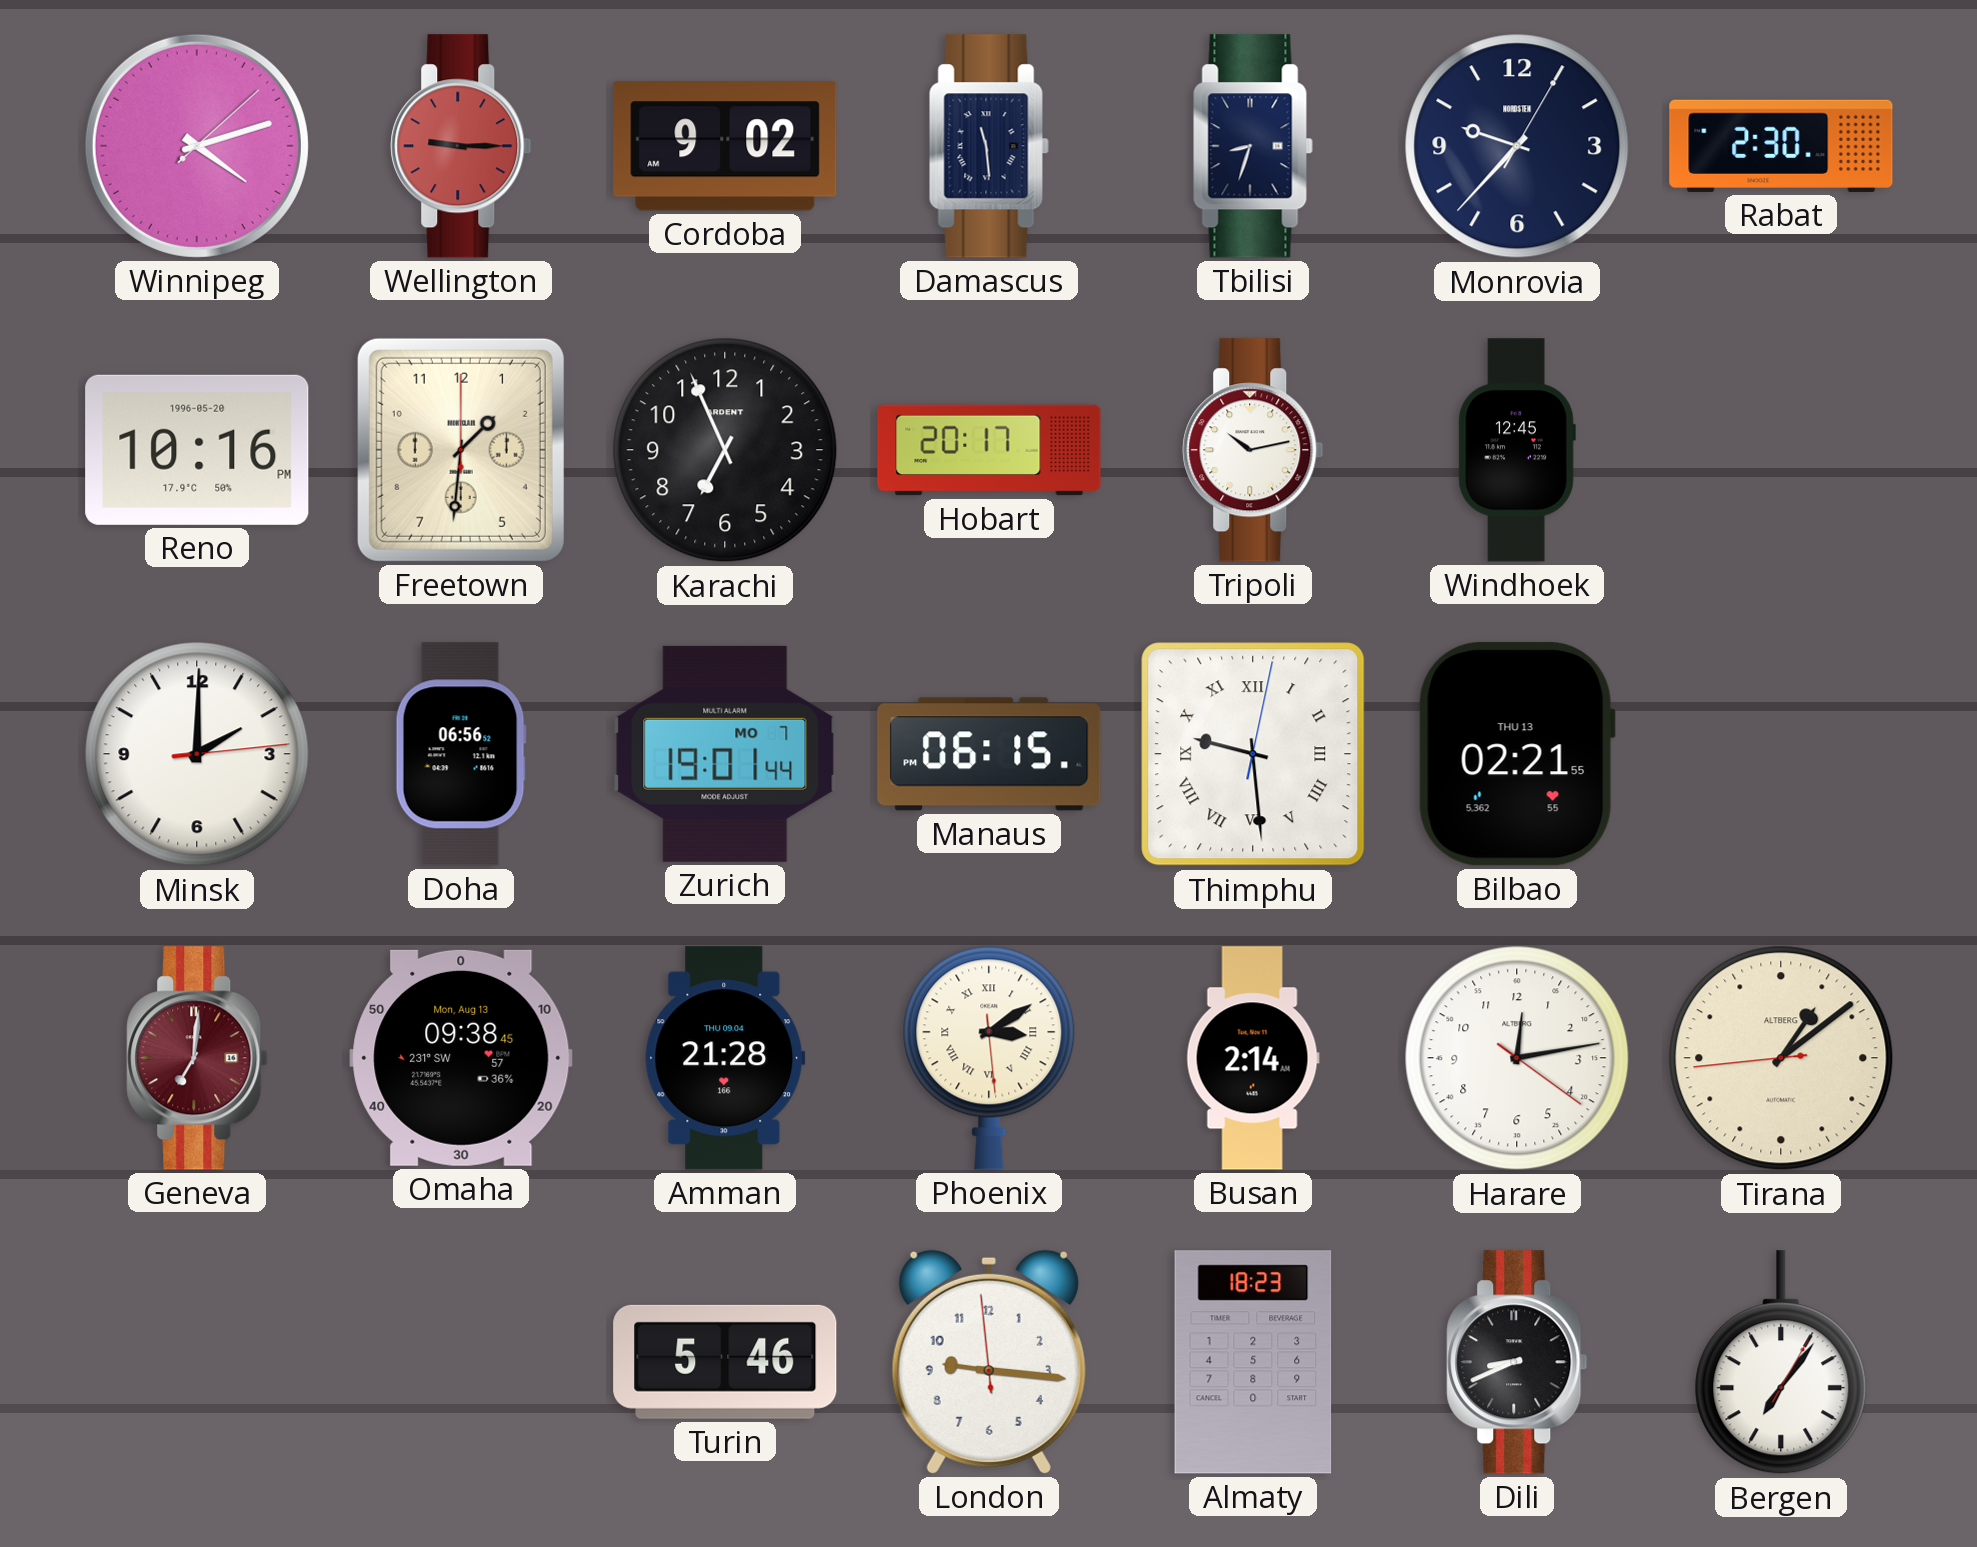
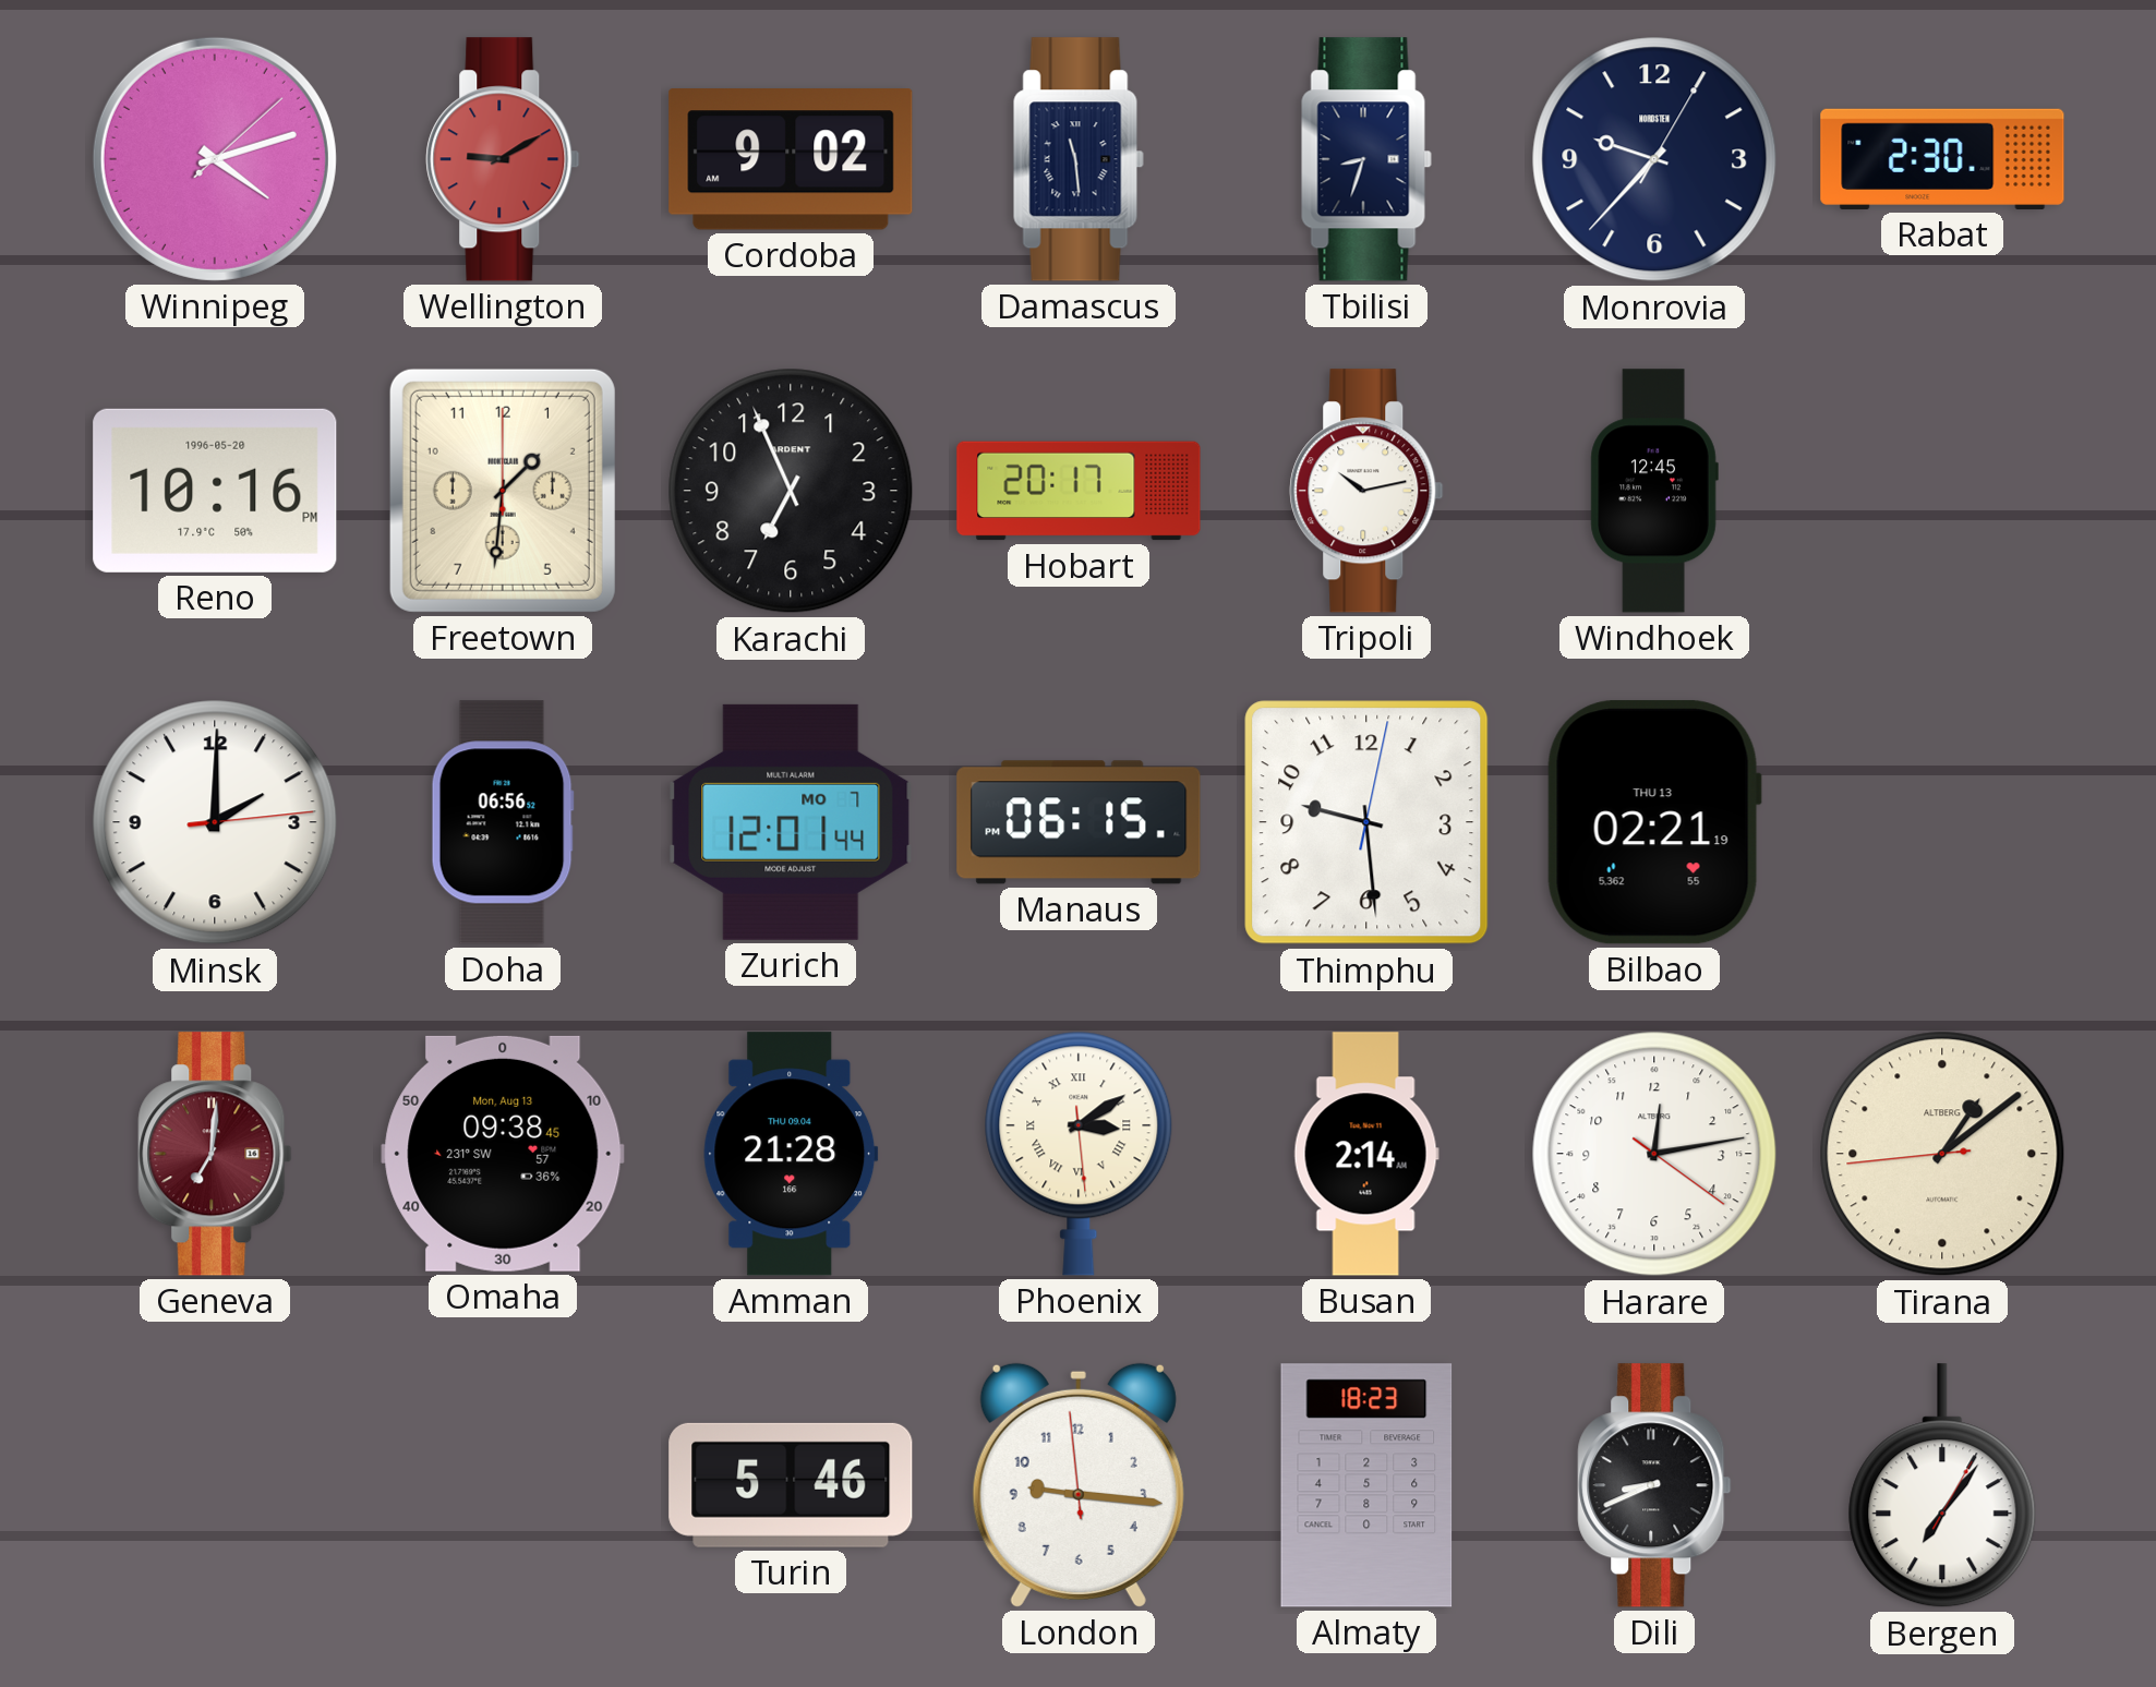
Wellington: 9:15 -> 9:10 (503, 159)
Zurich: 19:01 -> 12:01 (791, 822)
Thimphu numerals: Roman -> Arabic (1366, 822)
Bilbao: 02:21:55 -> 02:21:19 (1654, 822)
